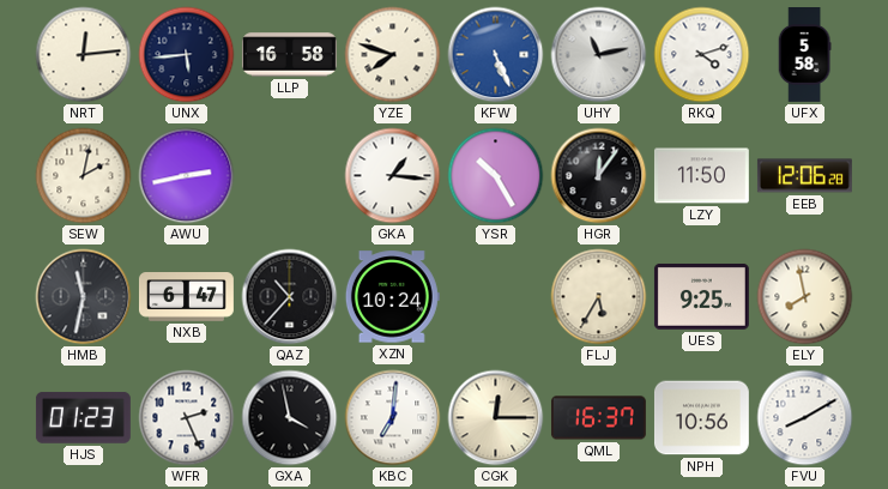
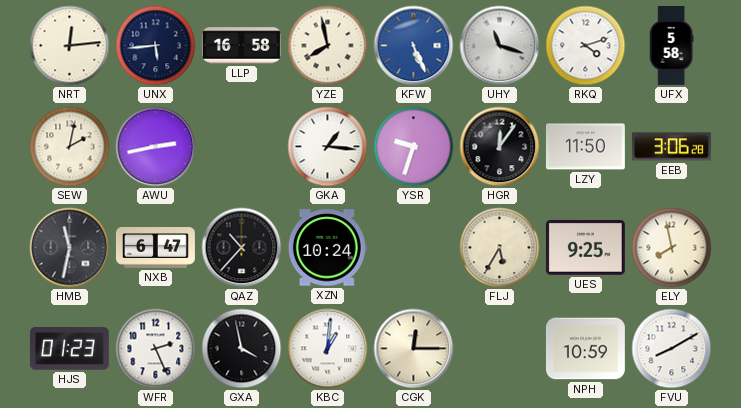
YZE: 7:48 -> 7:58 (328, 46)
UHY: 11:13 -> 11:18 (500, 46)
YSR: 10:25 -> 9:33 (414, 147)
EEB: 12:06 -> 3:06 (671, 147)
KBC: 7:01 -> 1:01 (328, 349)
QML: 16:37 -> none (598, 418)
NPH: 10:56 -> 10:59 (585, 349)
